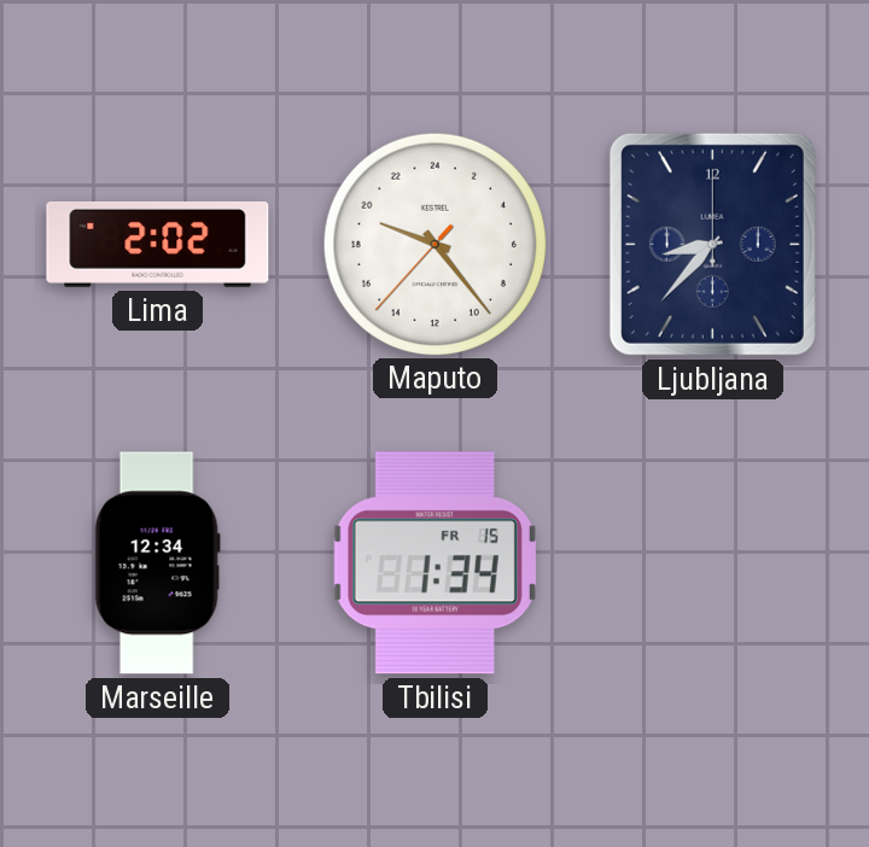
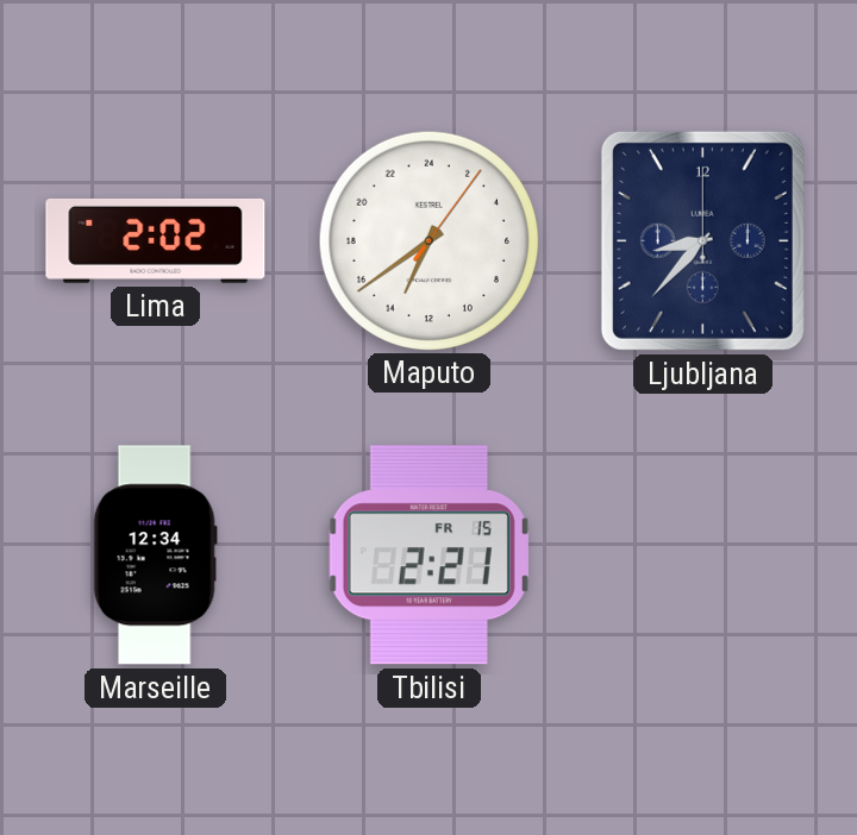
Maputo: 19:23 -> 13:39 (428, 240)
Tbilisi: 1:34 -> 2:21 (428, 555)
